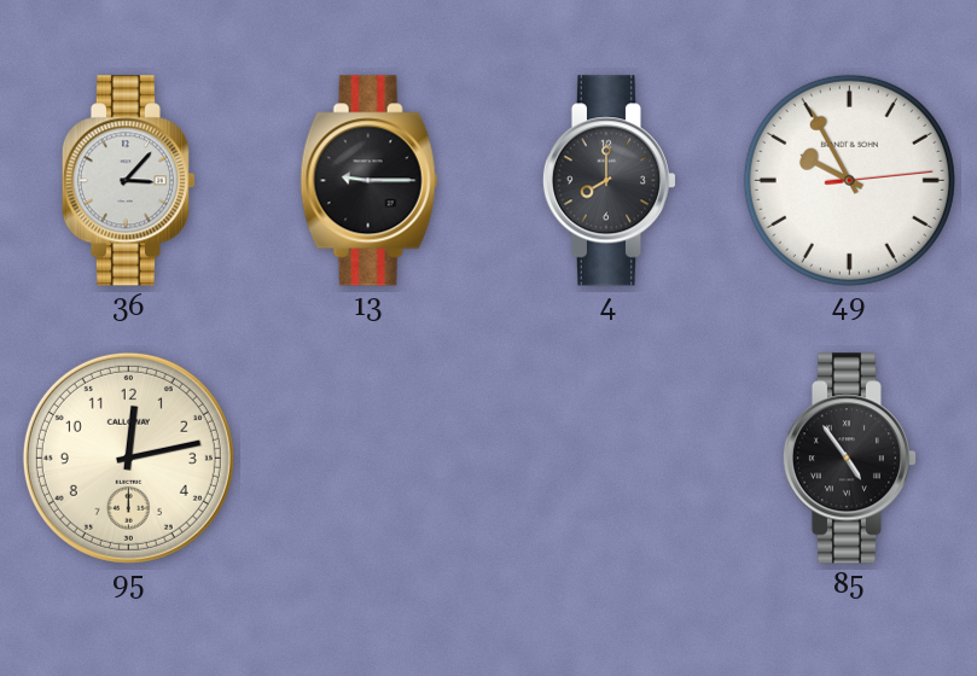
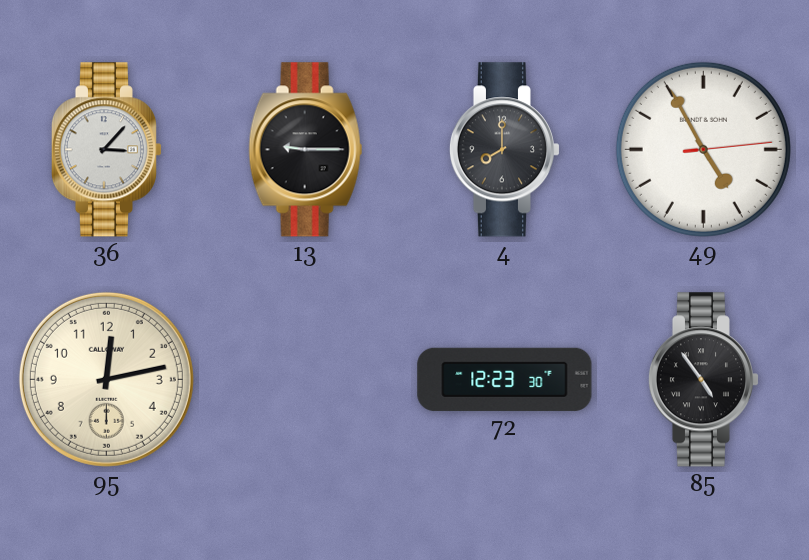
49: 9:55 -> 4:55 (703, 149)
72: none -> 12:23 (505, 379)
